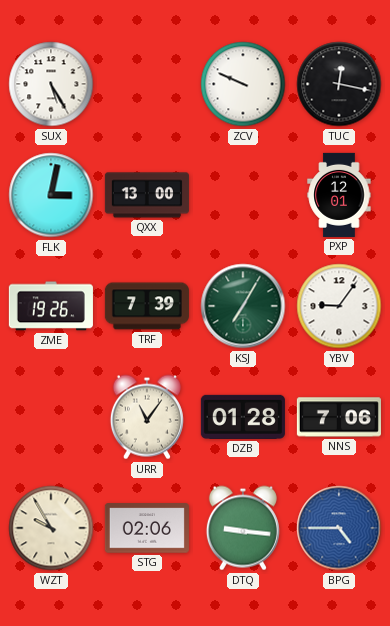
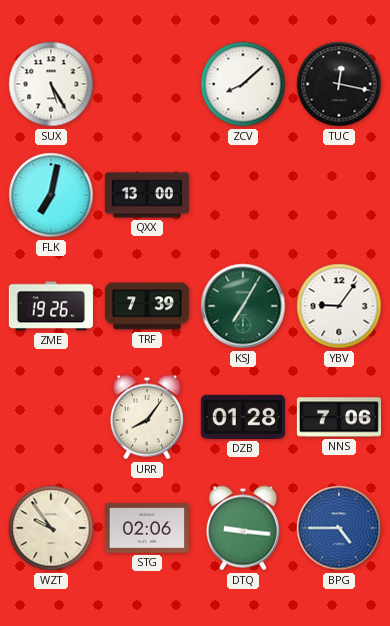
ZCV: 9:49 -> 8:08 (243, 84)
FLK: 3:02 -> 7:02 (51, 195)
PXP: 12:01 -> none (339, 195)
URR: 11:06 -> 8:06 (147, 417)
WZT: 9:55 -> 9:54 (51, 528)
